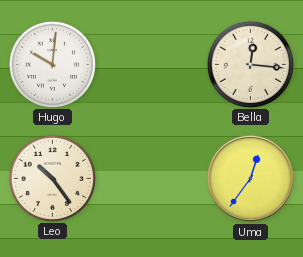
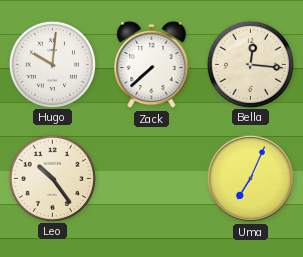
Zack: none -> 7:38 (152, 65)
Uma: 12:36 -> 7:04 (250, 178)
